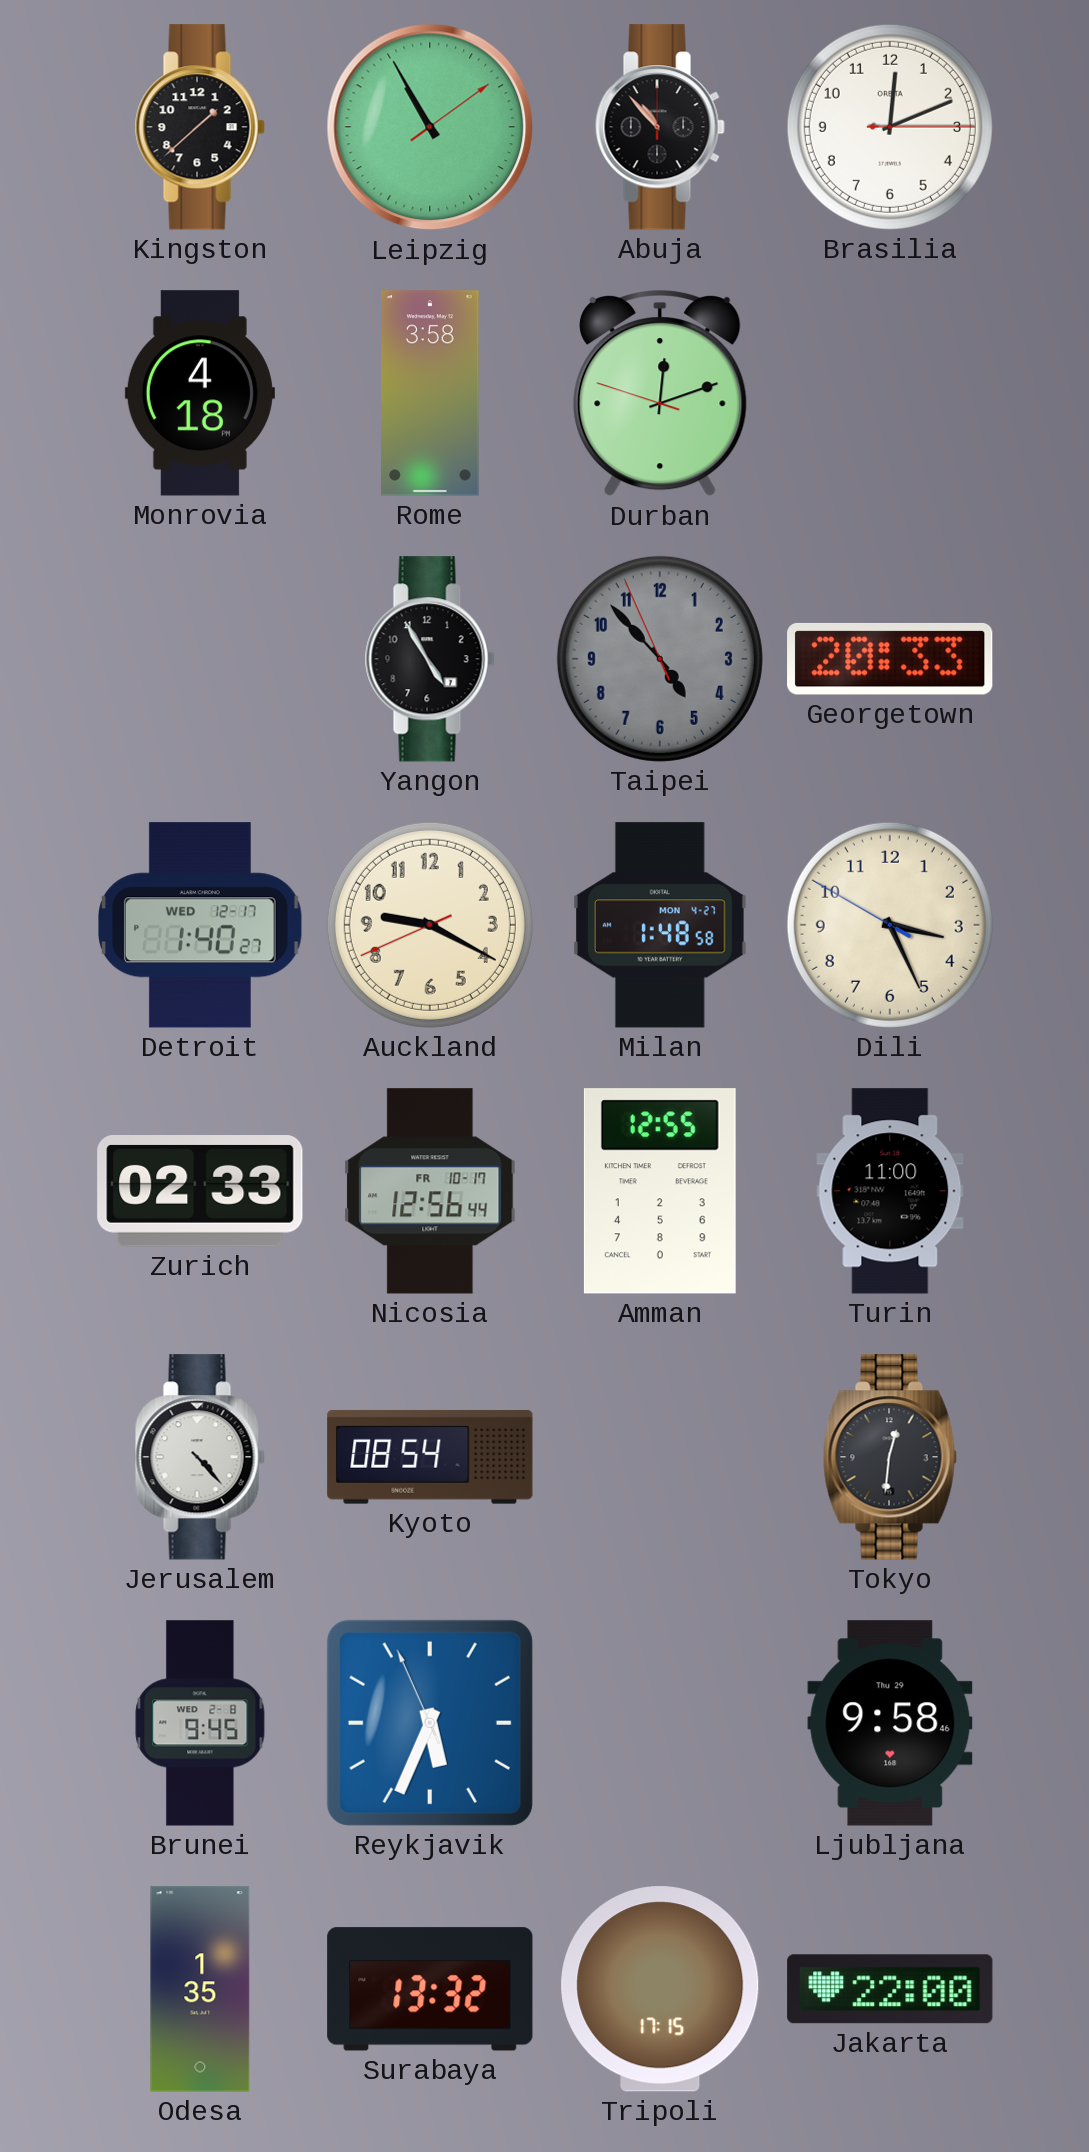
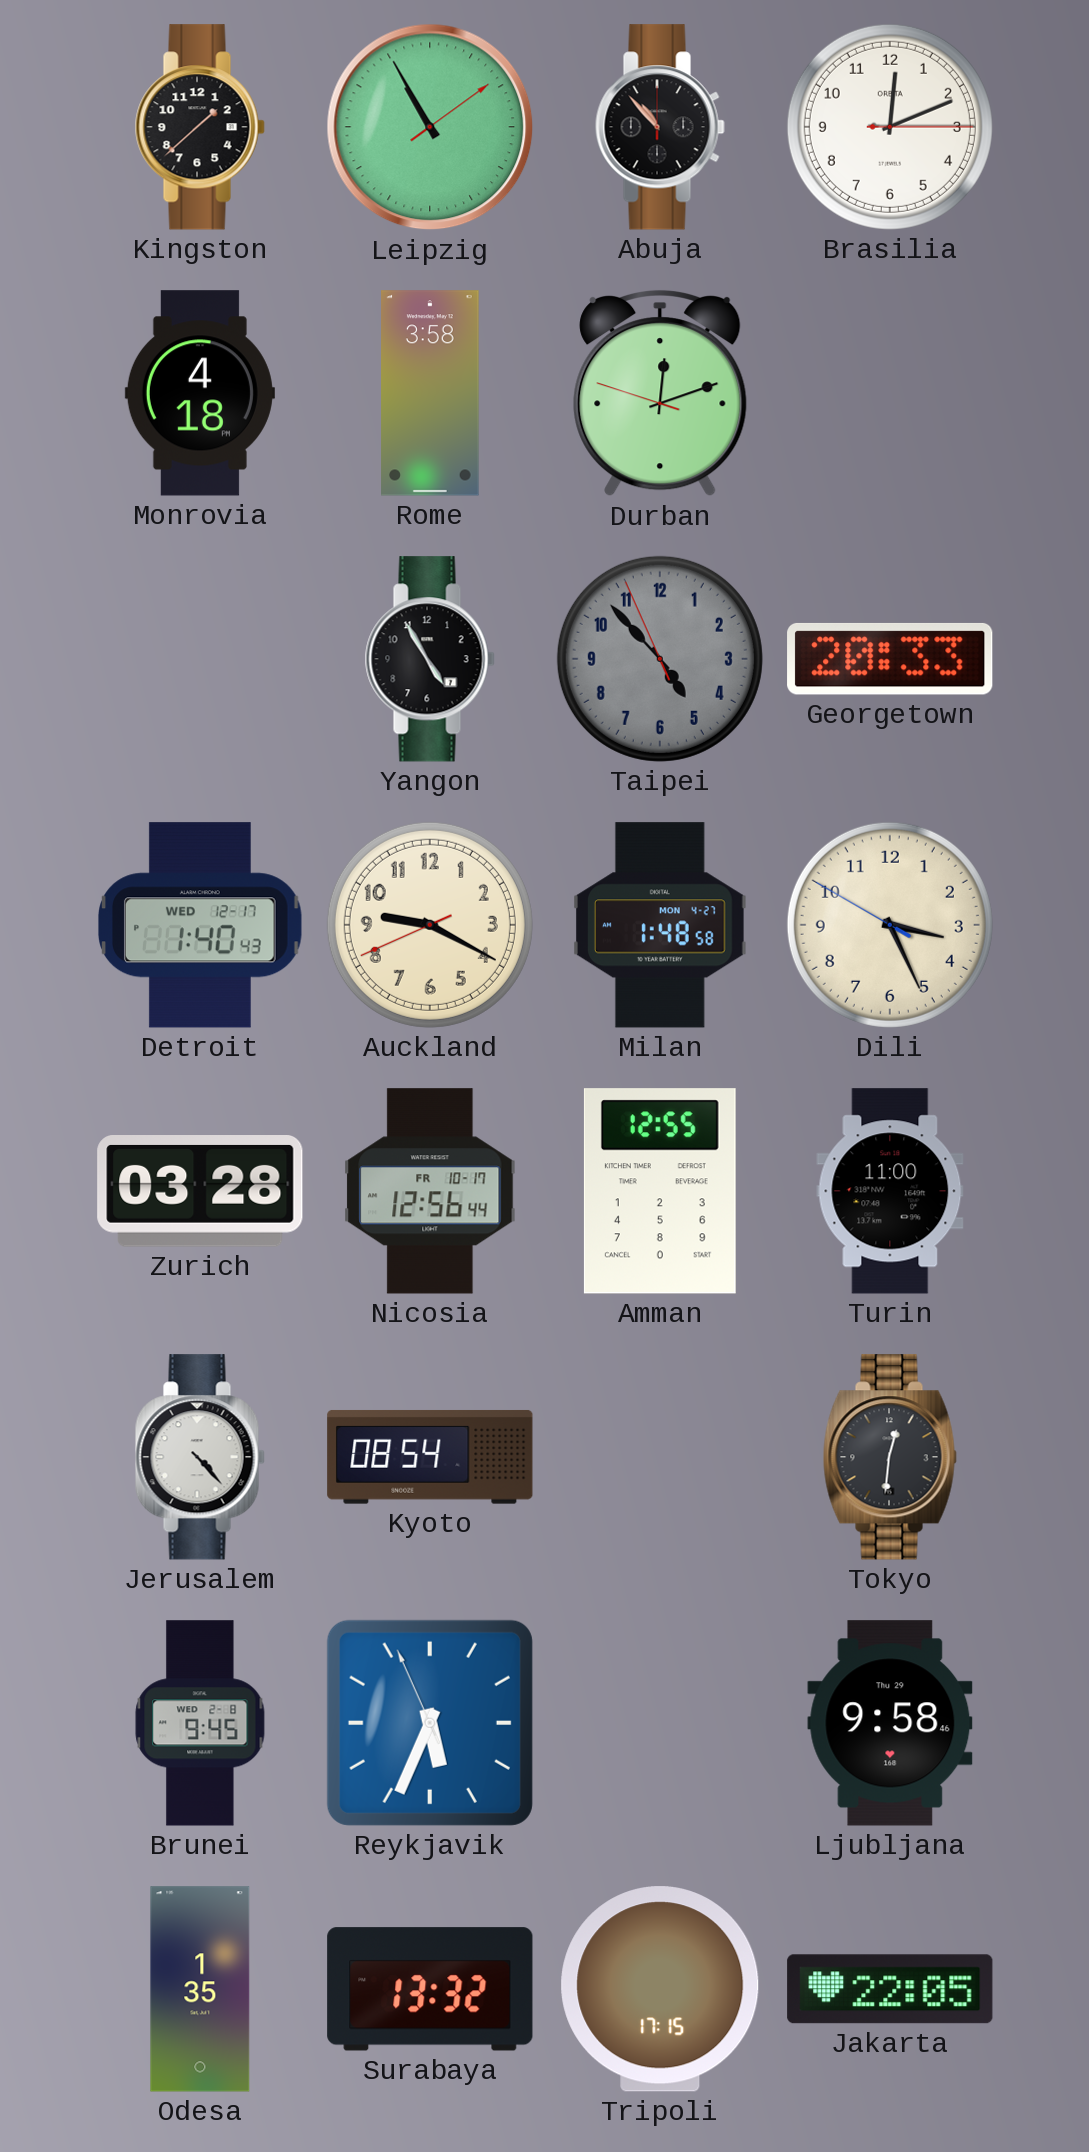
Detroit: 1:40:27 -> 1:40:43 (200, 925)
Zurich: 02:33 -> 03:28 (200, 1192)
Jakarta: 22:00 -> 22:05 (890, 1989)
